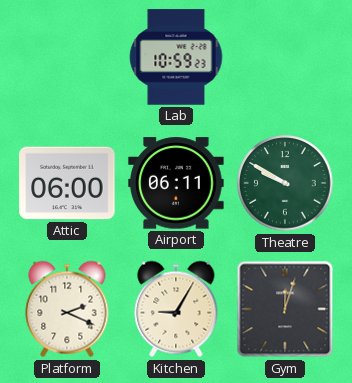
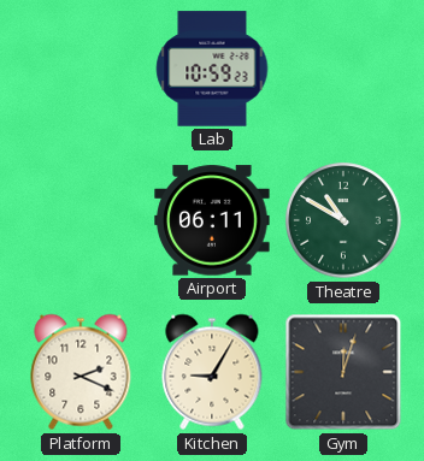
Attic: 06:00 -> none (67, 183)
Theatre: 9:50 -> 10:50 (343, 220)
